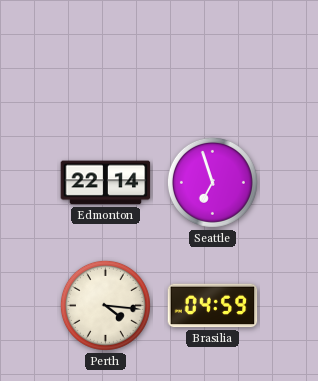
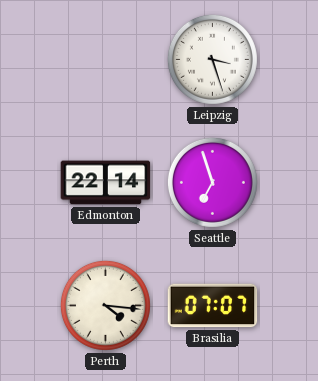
Leipzig: none -> 3:27 (212, 59)
Brasilia: 04:59 -> 07:07 (213, 306)
